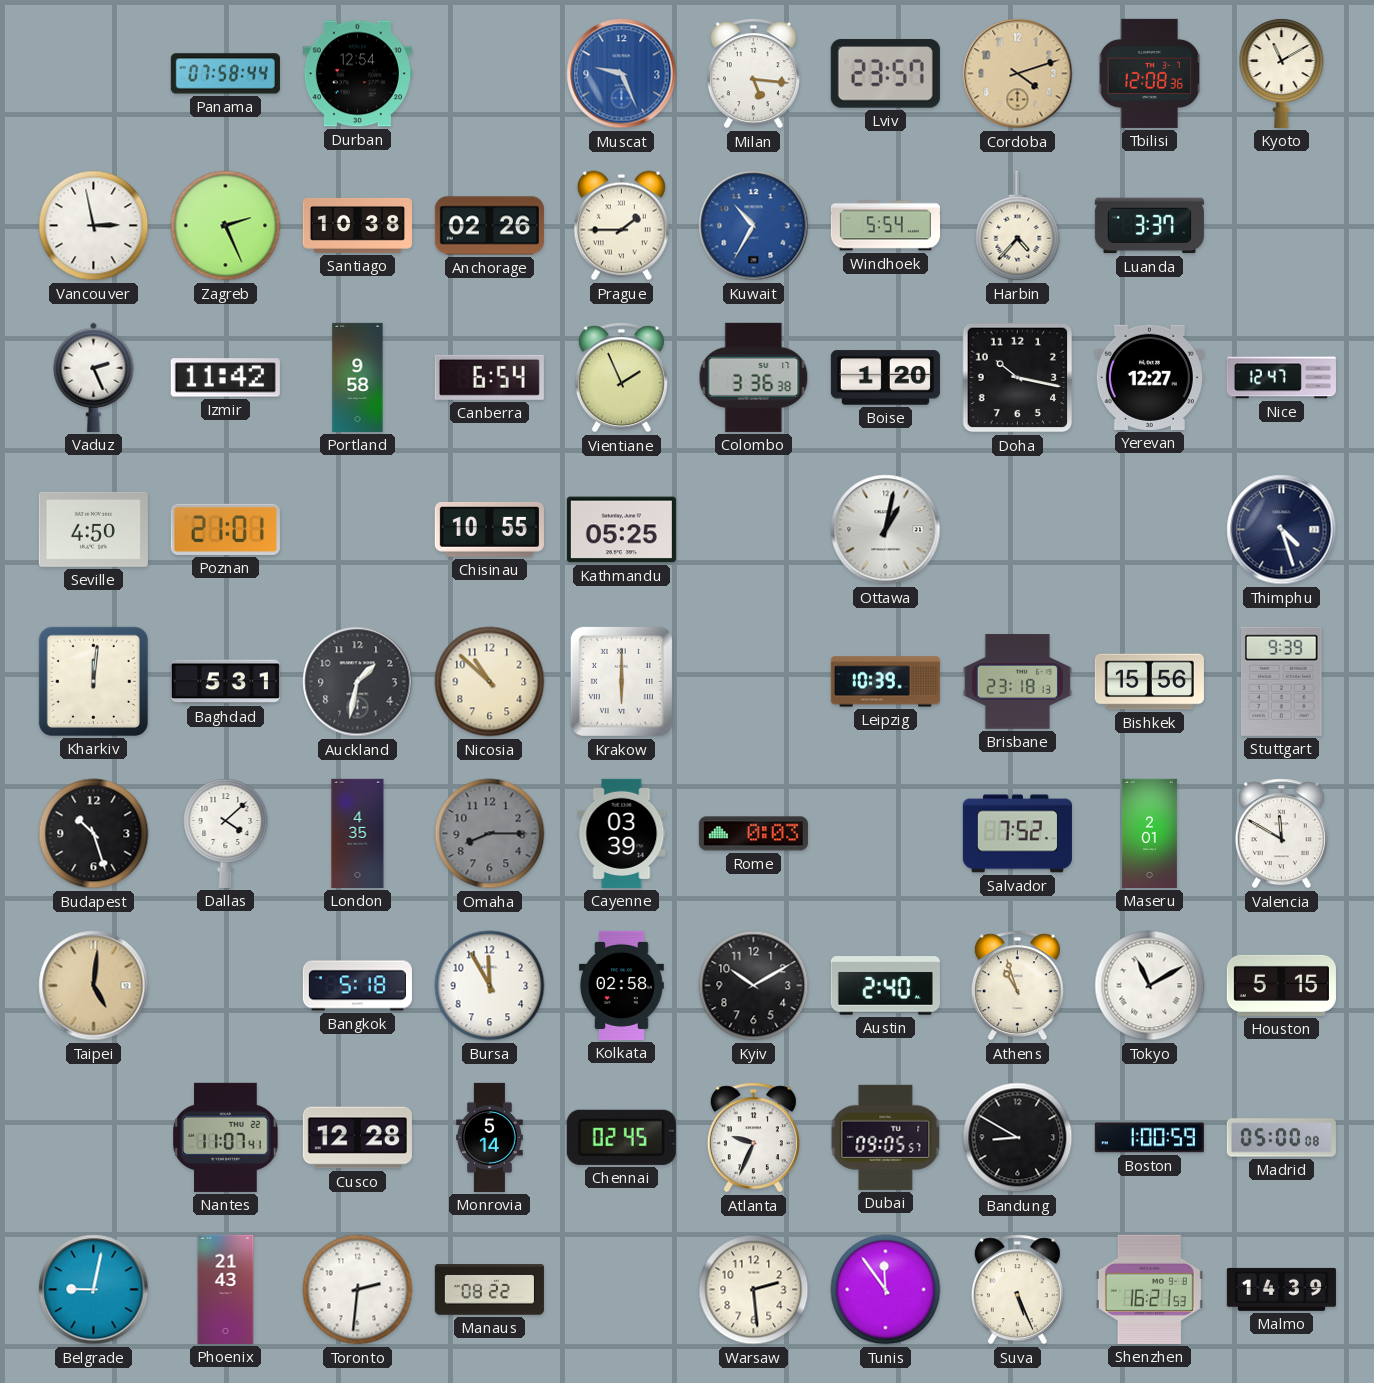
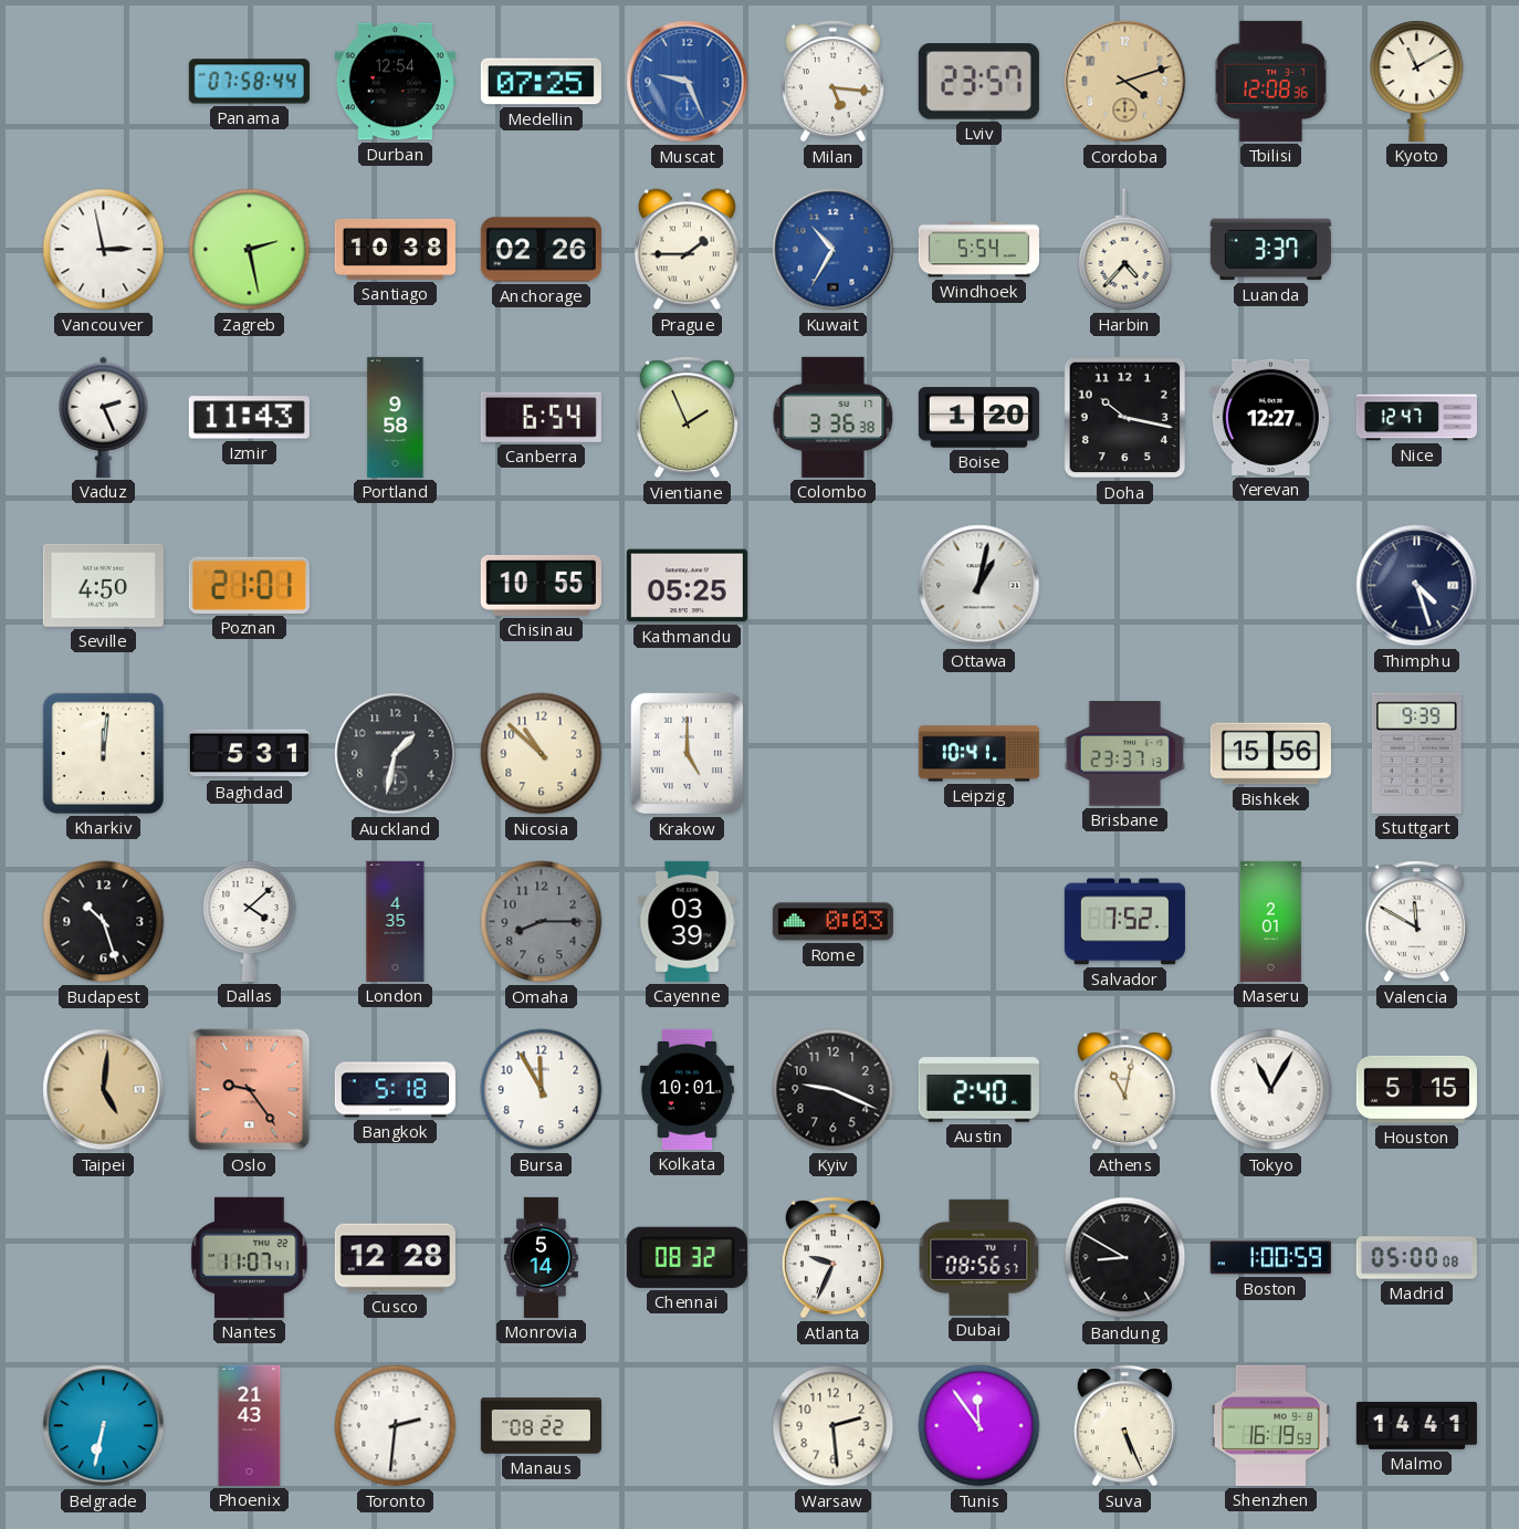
Medellin: none -> 07:25 (541, 82)
Zagreb: 2:26 -> 2:28 (250, 250)
Izmir: 11:42 -> 11:43 (249, 418)
Krakow: 6:00 -> 5:00 (687, 753)
Leipzig: 10:39 -> 10:41 (978, 754)
Brisbane: 23:18 -> 23:37 (1124, 754)
Oslo: none -> 9:24 (250, 1090)
Kolkata: 02:58 -> 10:01 (687, 1089)
Kyiv: 10:10 -> 9:19 (834, 1090)
Athens: 10:57 -> 11:02 (1124, 1090)
Tokyo: 11:10 -> 11:05 (1271, 1090)
Chennai: 02:45 -> 08:32 (687, 1257)
Dubai: 09:05 -> 08:56 (980, 1257)
Belgrade: 9:02 -> 6:32 (104, 1426)
Shenzhen: 16:21 -> 16:19 (1270, 1425)
Malmo: 14:39 -> 14:41 (1416, 1425)
